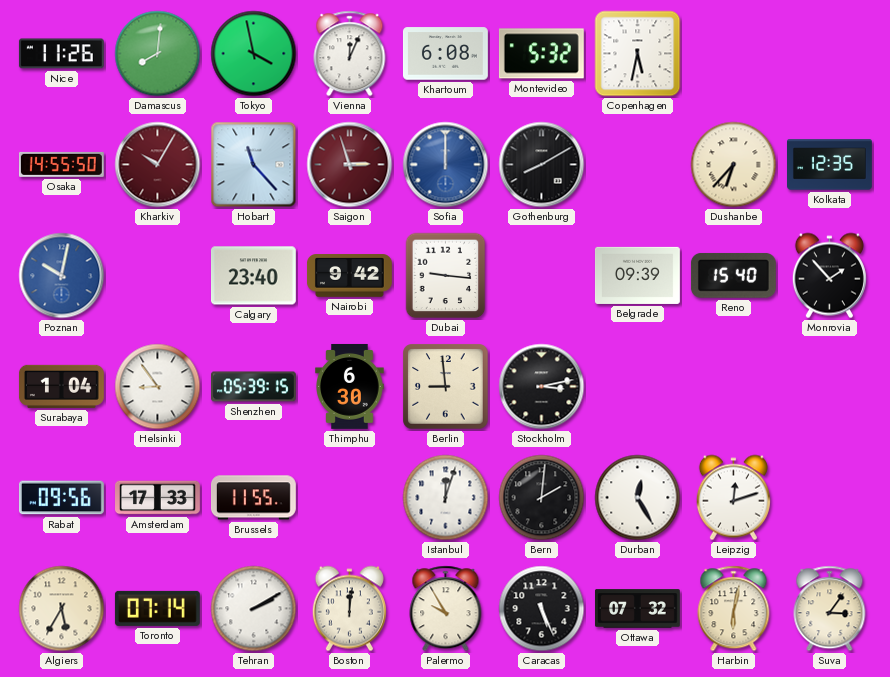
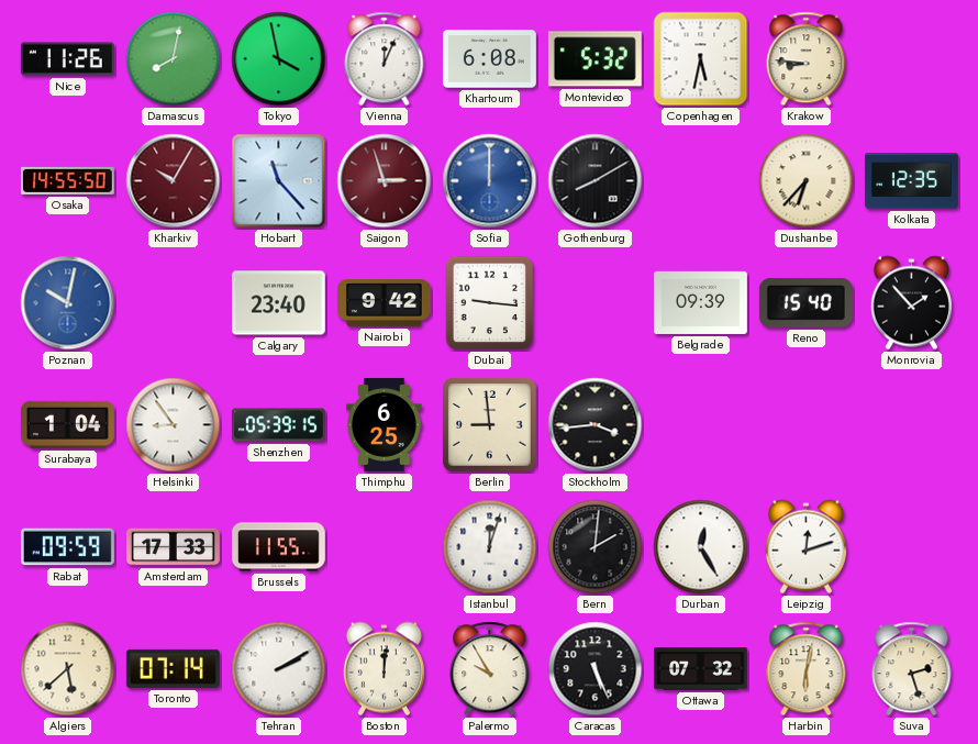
Damascus: 8:01 -> 8:02 (174, 59)
Krakow: none -> 8:46 (807, 59)
Thimphu: 6:30 -> 6:25 (385, 424)
Stockholm: 3:13 -> 3:44 (596, 425)
Rabat: 09:56 -> 09:59 (67, 547)
Algiers: 5:35 -> 5:38 (68, 669)
Suva: 3:06 -> 2:27 (912, 669)
